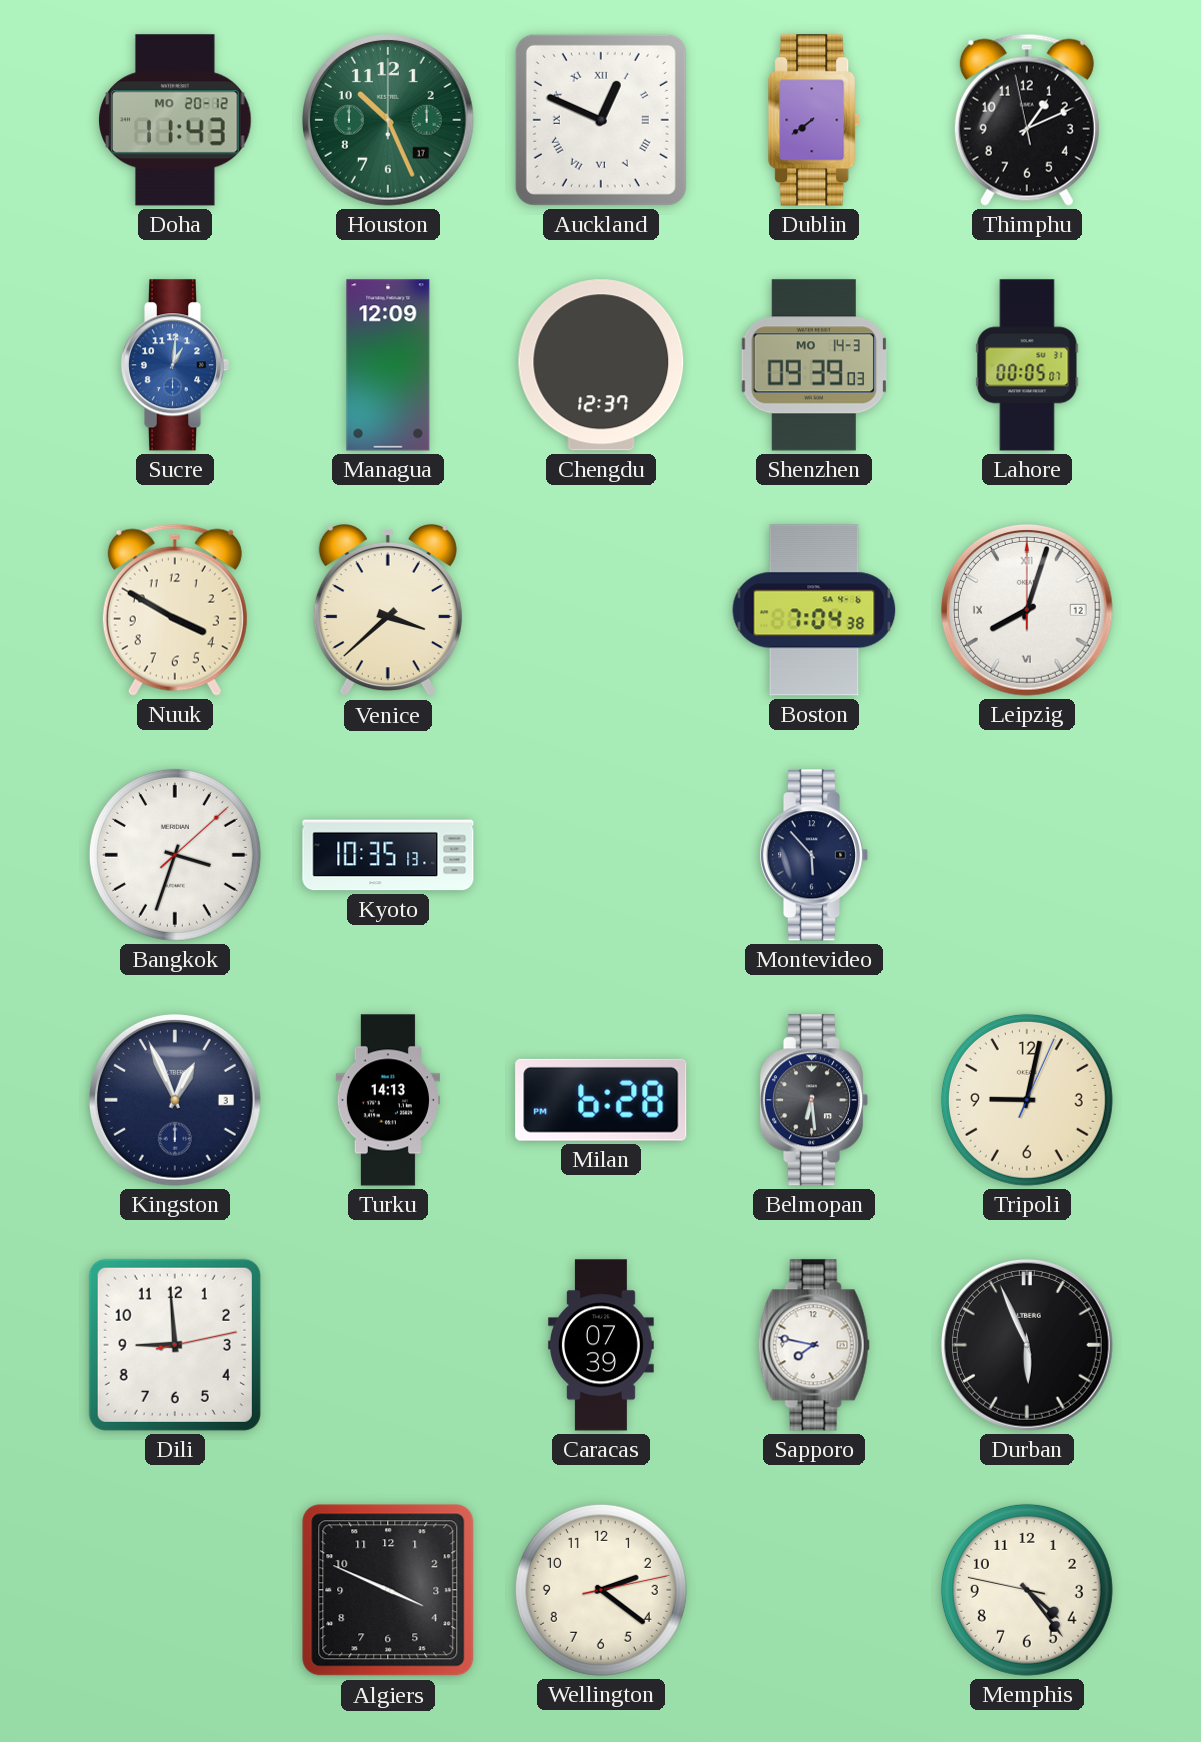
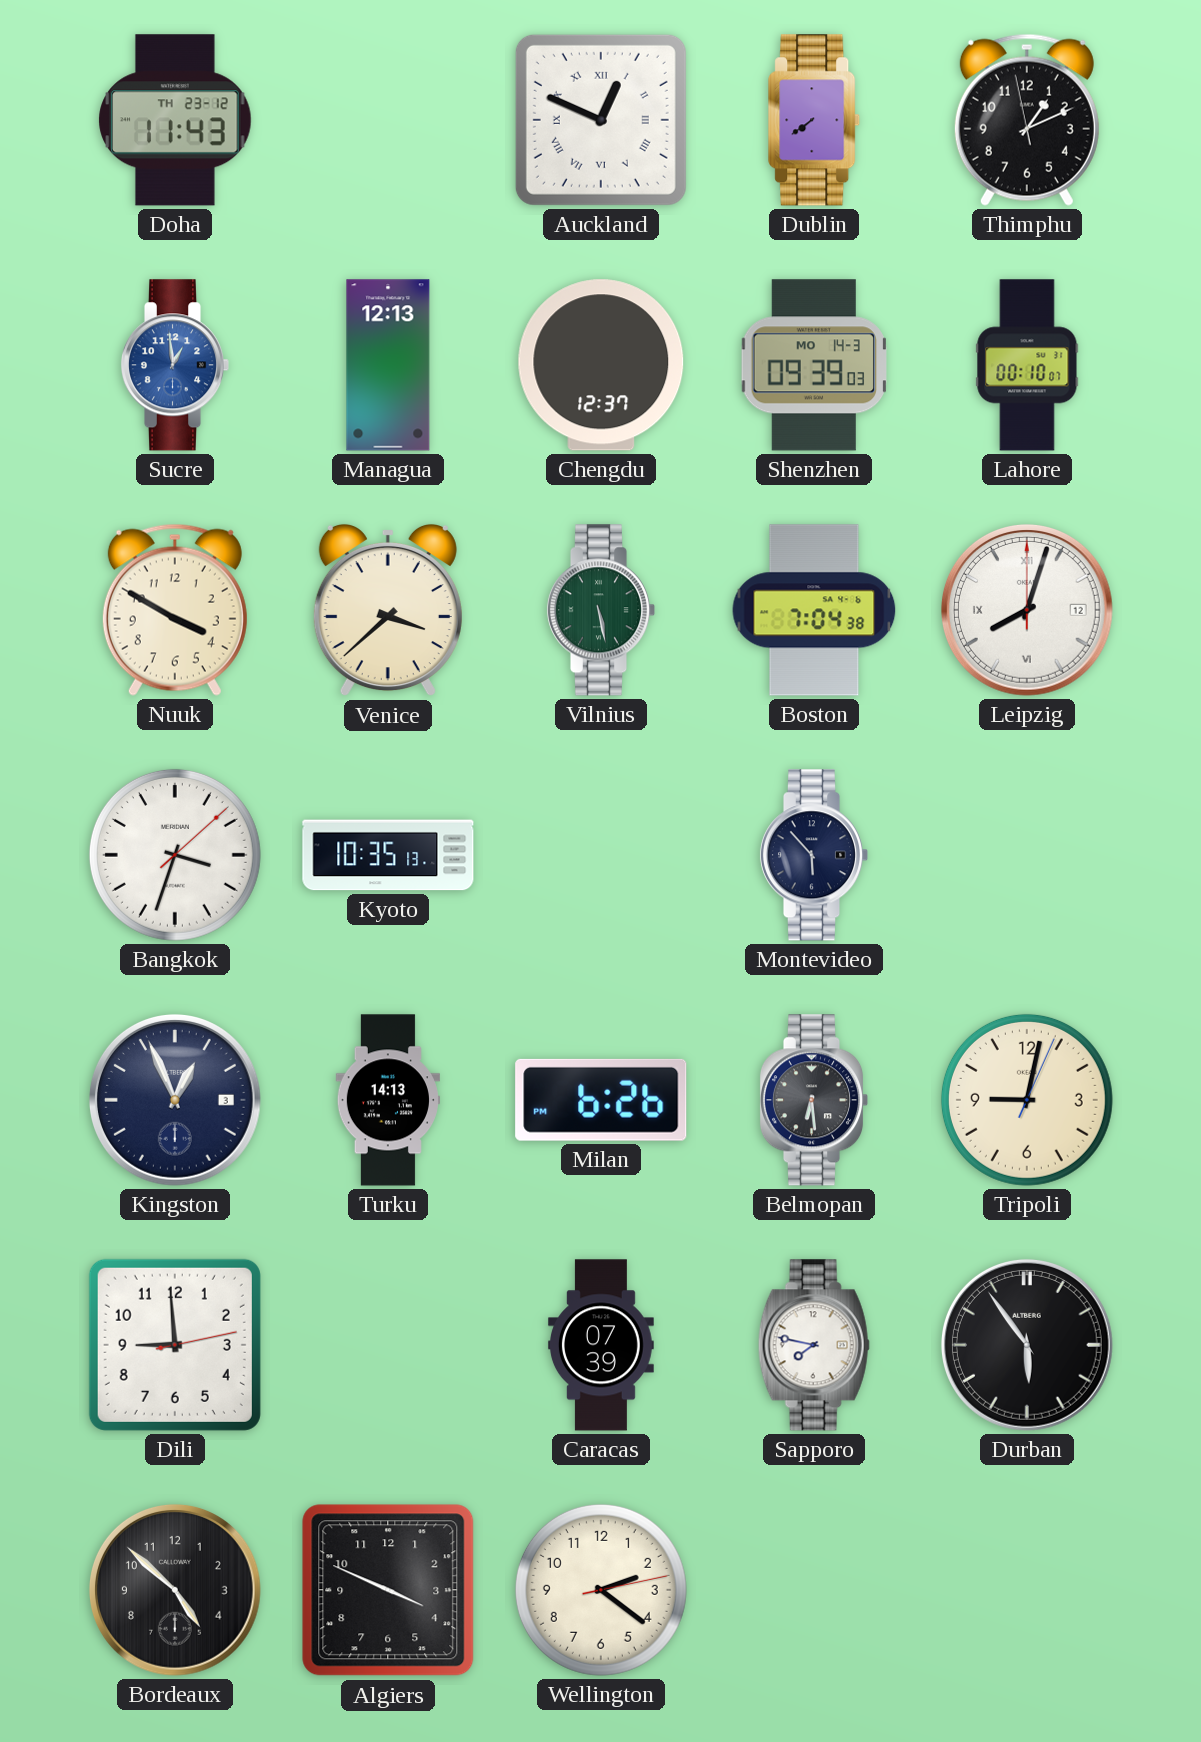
Doha date: MO 20-12 -> TH 23-12 (175, 120)
Houston: 10:26 -> none (388, 120)
Sucre: 1:01 -> 12:59 (175, 365)
Managua: 12:09 -> 12:13 (388, 365)
Lahore: 00:05 -> 00:10 (1027, 365)
Vilnius: none -> 5:28 (601, 610)
Milan: 6:28 -> 6:26 (601, 1100)
Durban: 5:56 -> 5:54 (1027, 1345)
Bordeaux: none -> 4:52 (175, 1590)
Memphis: 4:23 -> none (1027, 1590)
